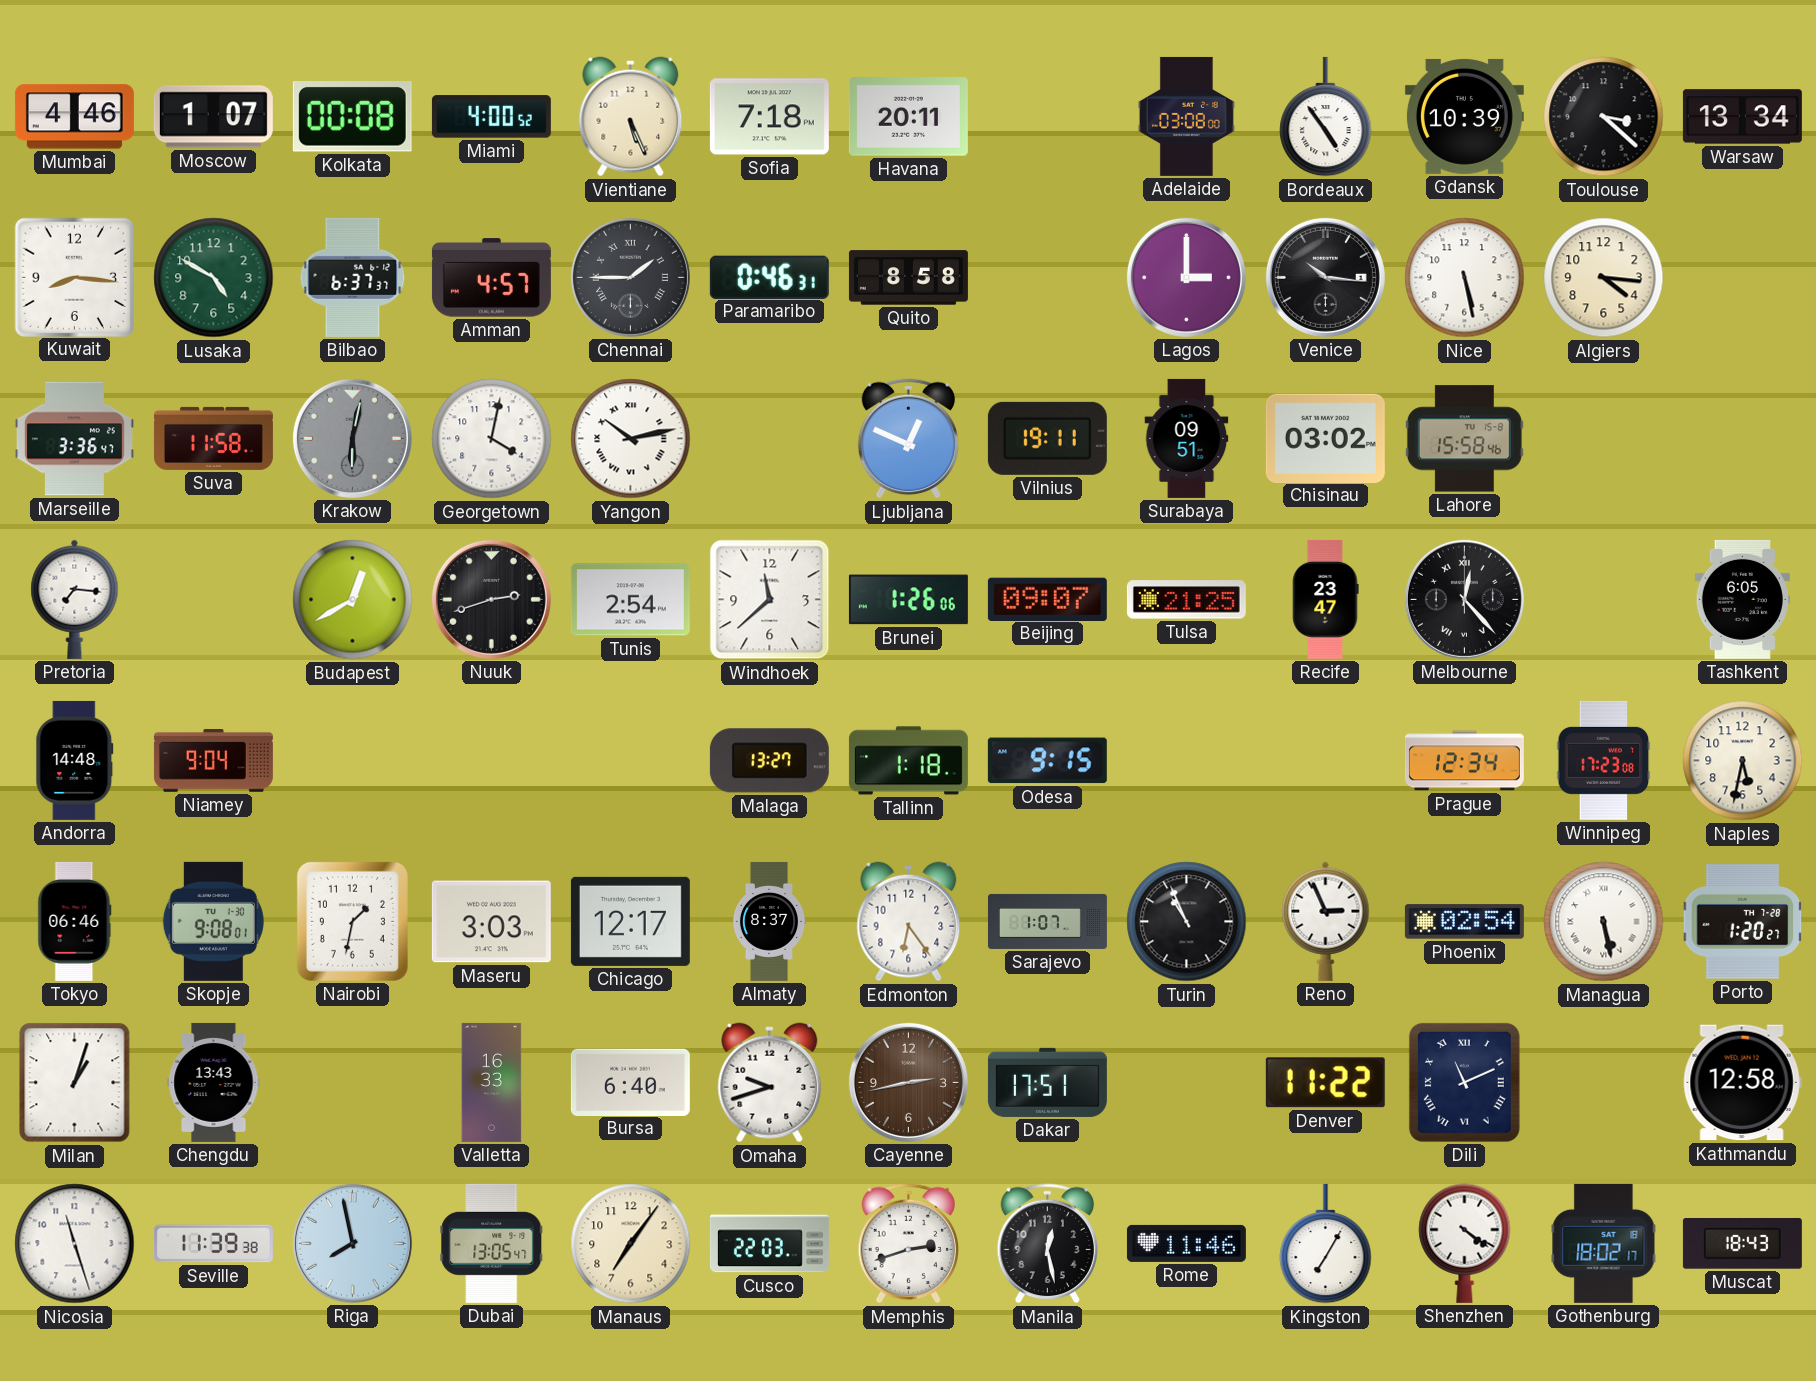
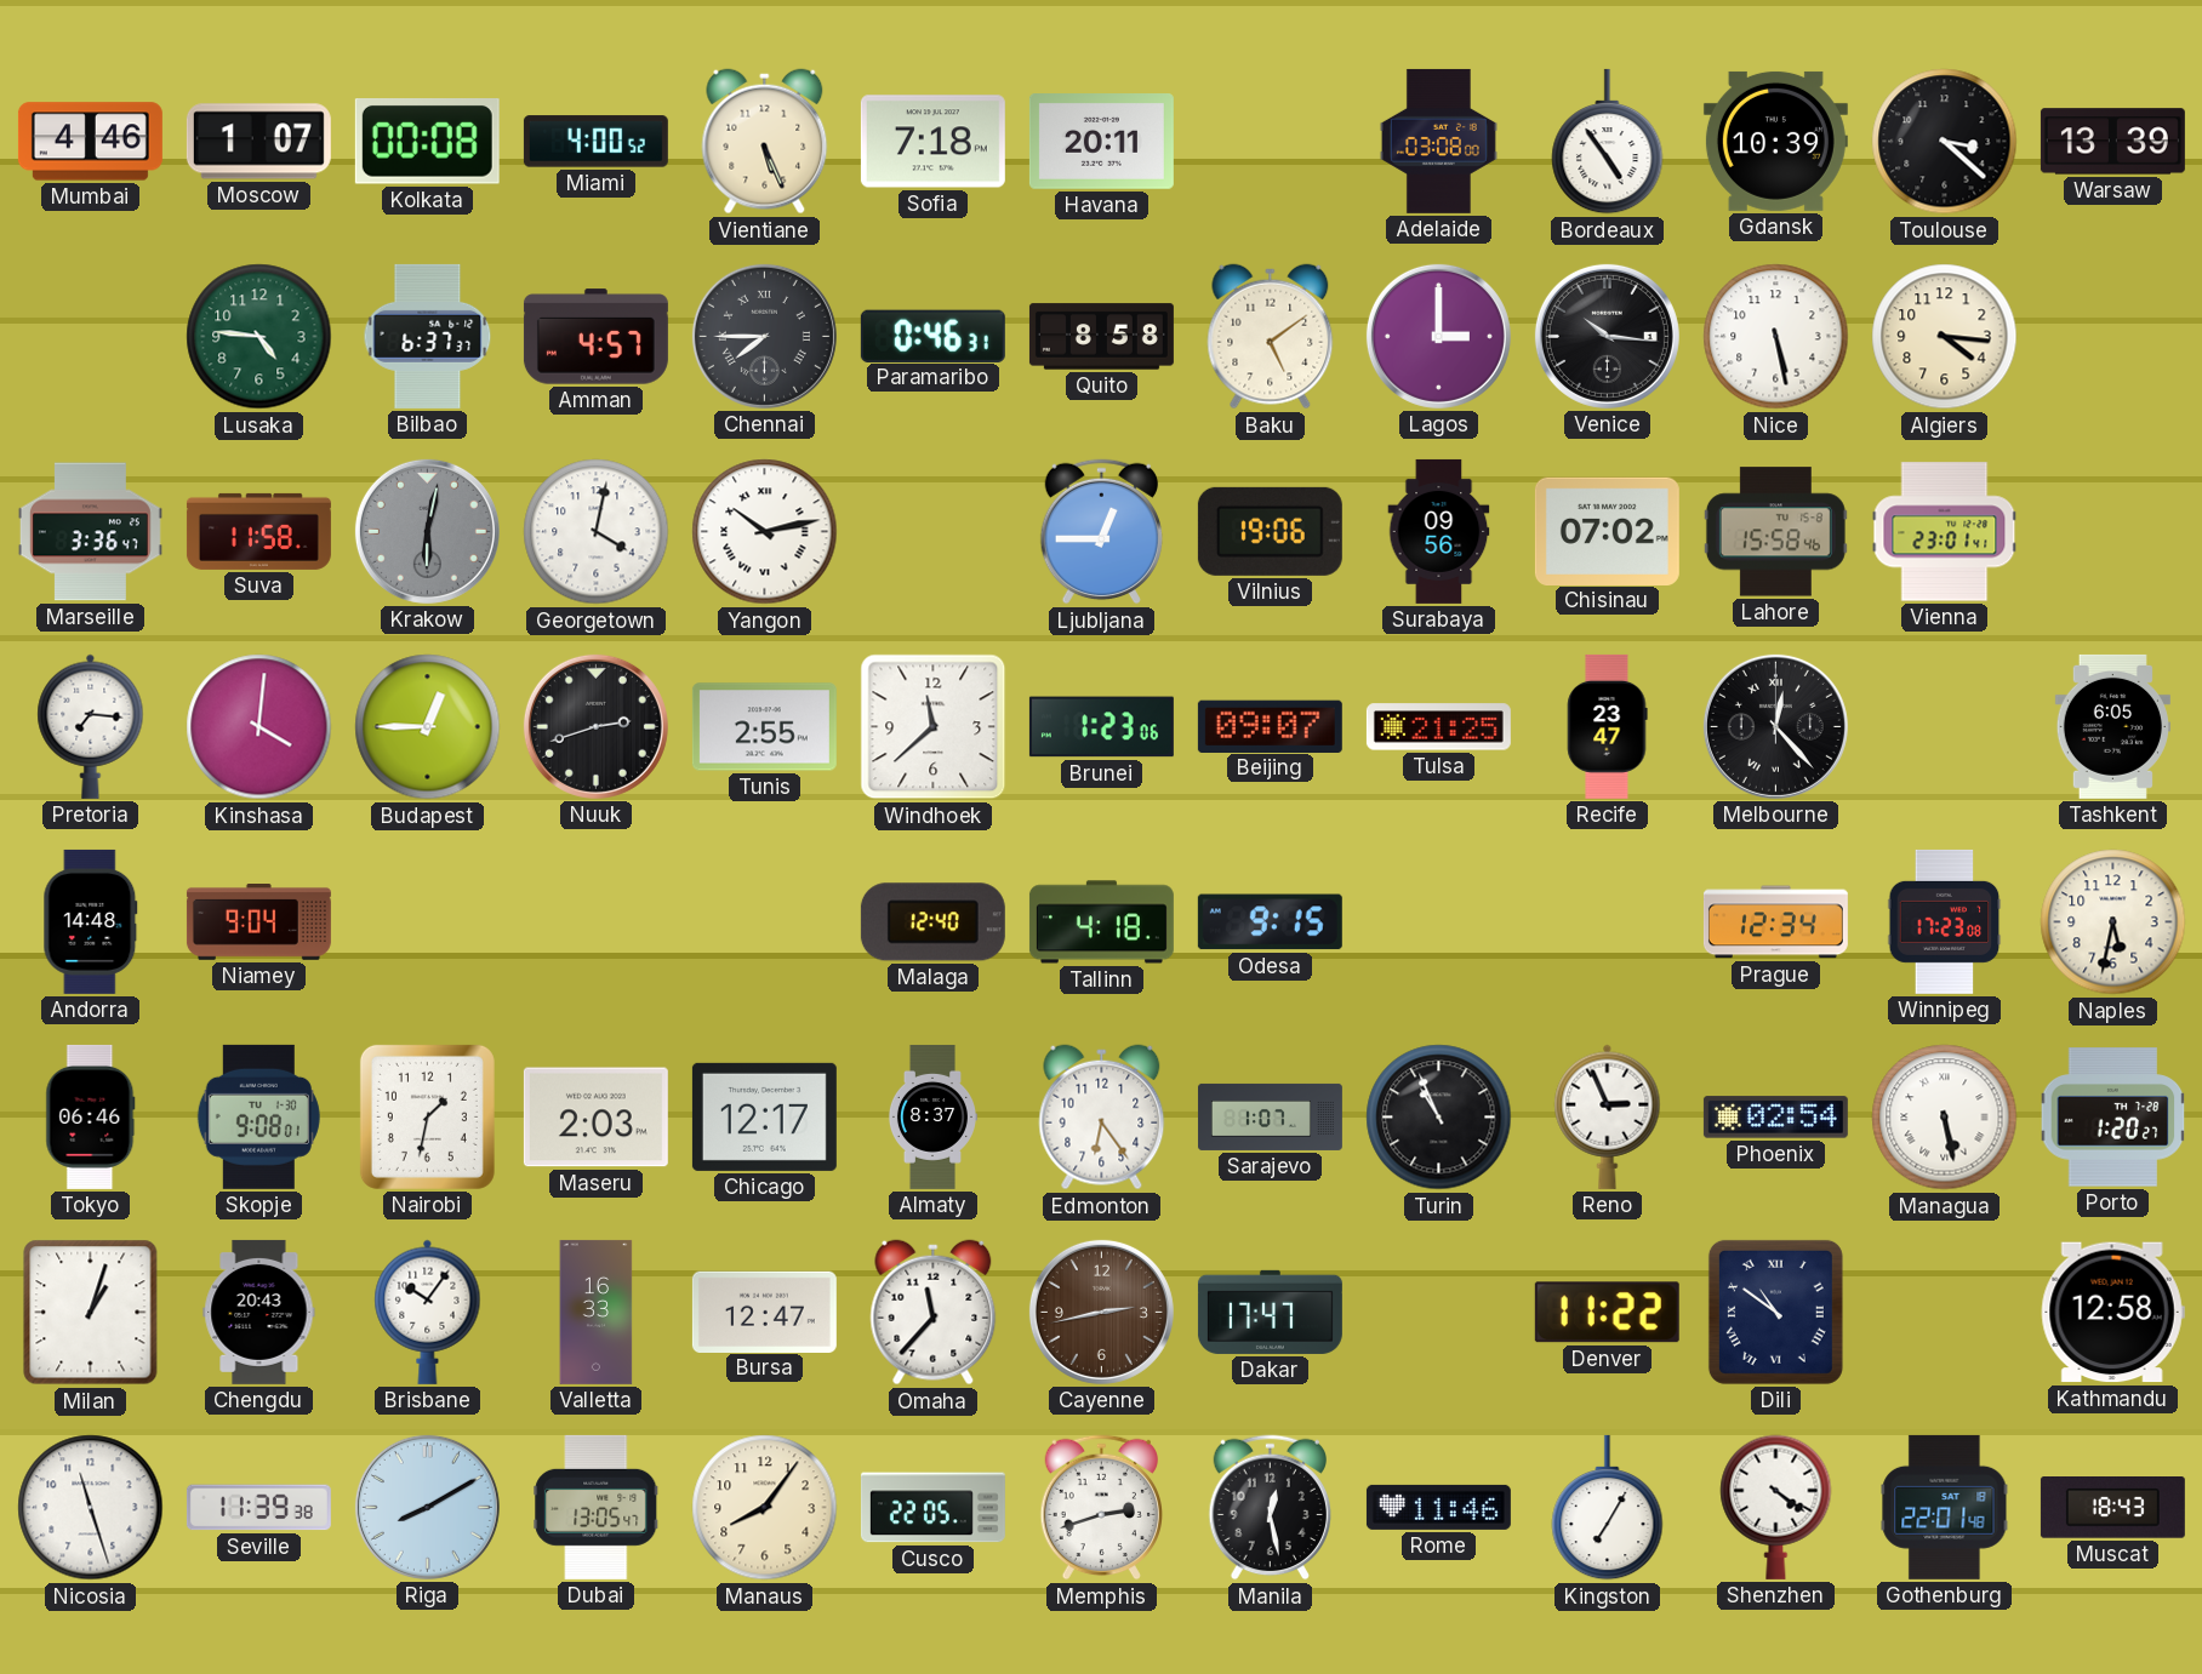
Warsaw: 13:34 -> 13:39 (2112, 142)
Kuwait: 8:16 -> none (74, 277)
Lusaka: 4:50 -> 4:46 (259, 337)
Chennai: 1:45 -> 7:45 (764, 336)
Baku: none -> 5:09 (1271, 337)
Ljubljana: 12:49 -> 12:45 (1101, 532)
Vilnius: 19:11 -> 19:06 (1270, 531)
Surabaya: 09:51 -> 09:56 (1439, 531)
Chisinau: 03:02 -> 07:02 (1607, 531)
Vienna: none -> 23:01 (1945, 532)
Kinshasa: none -> 4:01 (259, 727)
Budapest: 12:40 -> 12:45 (428, 727)
Tunis: 2:54 -> 2:55 (764, 727)
Brunei: 1:26 -> 1:23 (1101, 727)
Malaga: 13:27 -> 12:40 (932, 922)
Tallinn: 1:18 -> 4:18 (1101, 922)
Maseru: 3:03 -> 2:03 (595, 1118)
Chengdu: 13:43 -> 20:43 (259, 1312)
Brisbane: none -> 10:06 (428, 1312)
Bursa: 6:40 -> 12:47 (764, 1312)
Omaha: 9:42 -> 11:37 (934, 1313)
Dakar: 17:51 -> 17:47 (1270, 1312)
Dili: 11:11 -> 10:51 (1775, 1312)
Riga: 7:58 -> 8:10 (427, 1507)
Manaus: 7:06 -> 8:06 (765, 1508)
Cusco: 22:03 -> 22:05 (932, 1508)
Gothenburg: 18:02 -> 22:01 (1945, 1507)
